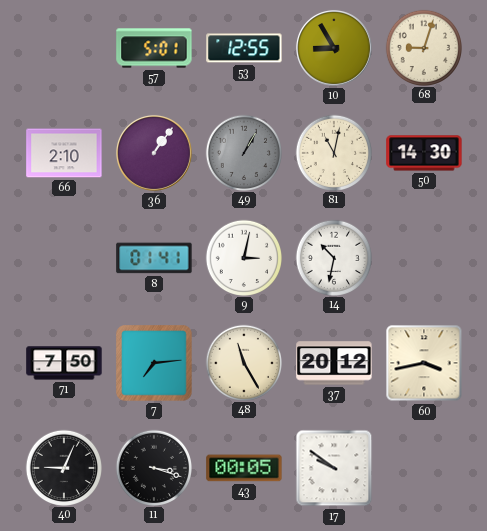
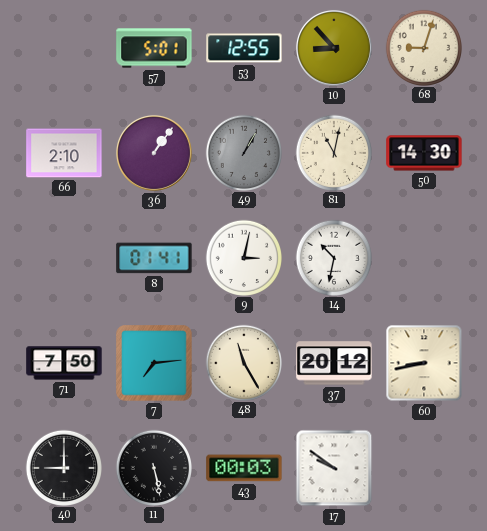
10: 8:55 -> 8:53 (334, 48)
60: 3:43 -> 8:43 (424, 363)
40: 9:04 -> 9:00 (63, 467)
11: 3:18 -> 5:28 (153, 467)
43: 00:05 -> 00:03 (244, 468)
